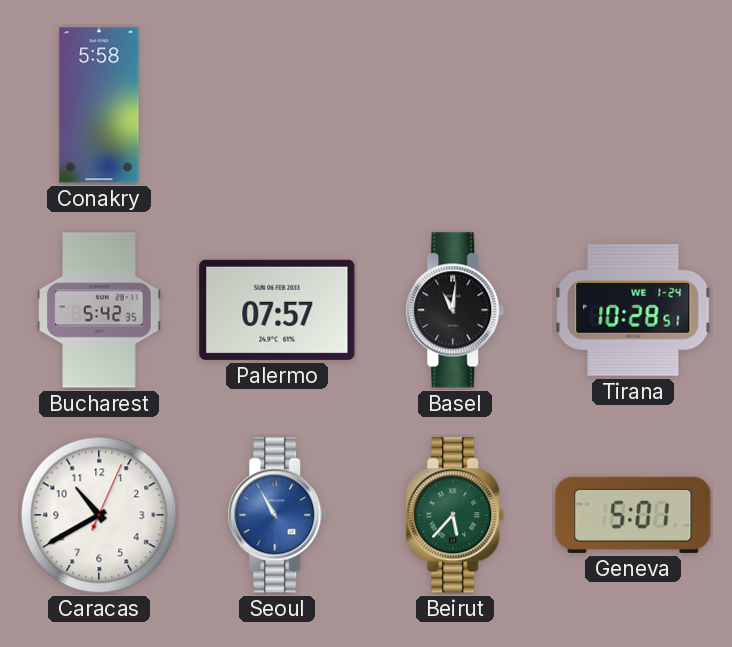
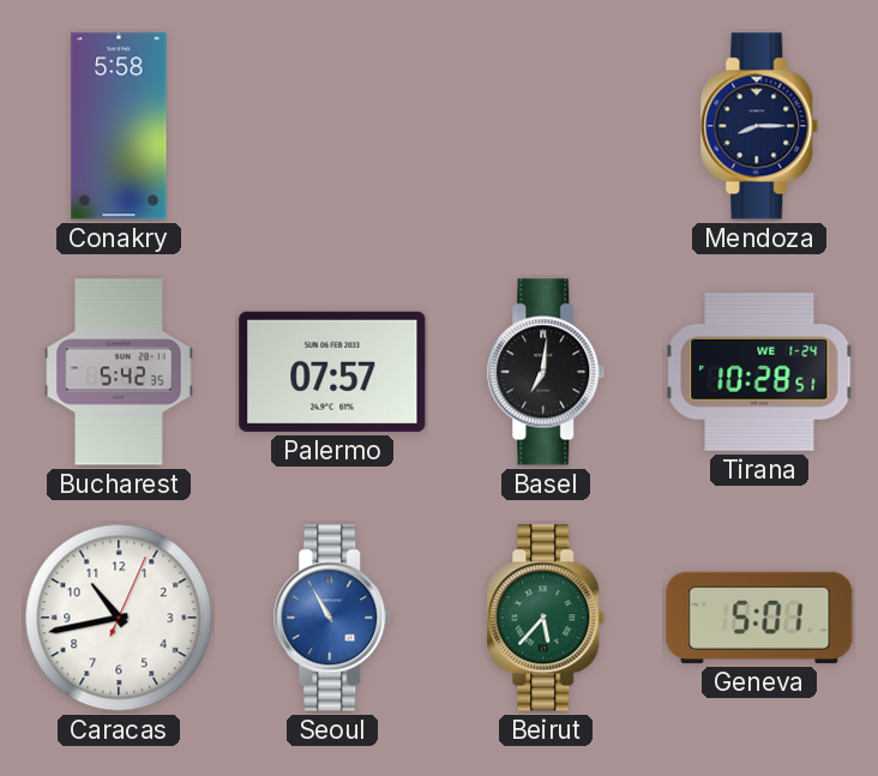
Mendoza: none -> 8:15 (759, 126)
Basel: 11:01 -> 7:01 (546, 372)
Caracas: 10:40 -> 10:43 (119, 618)
